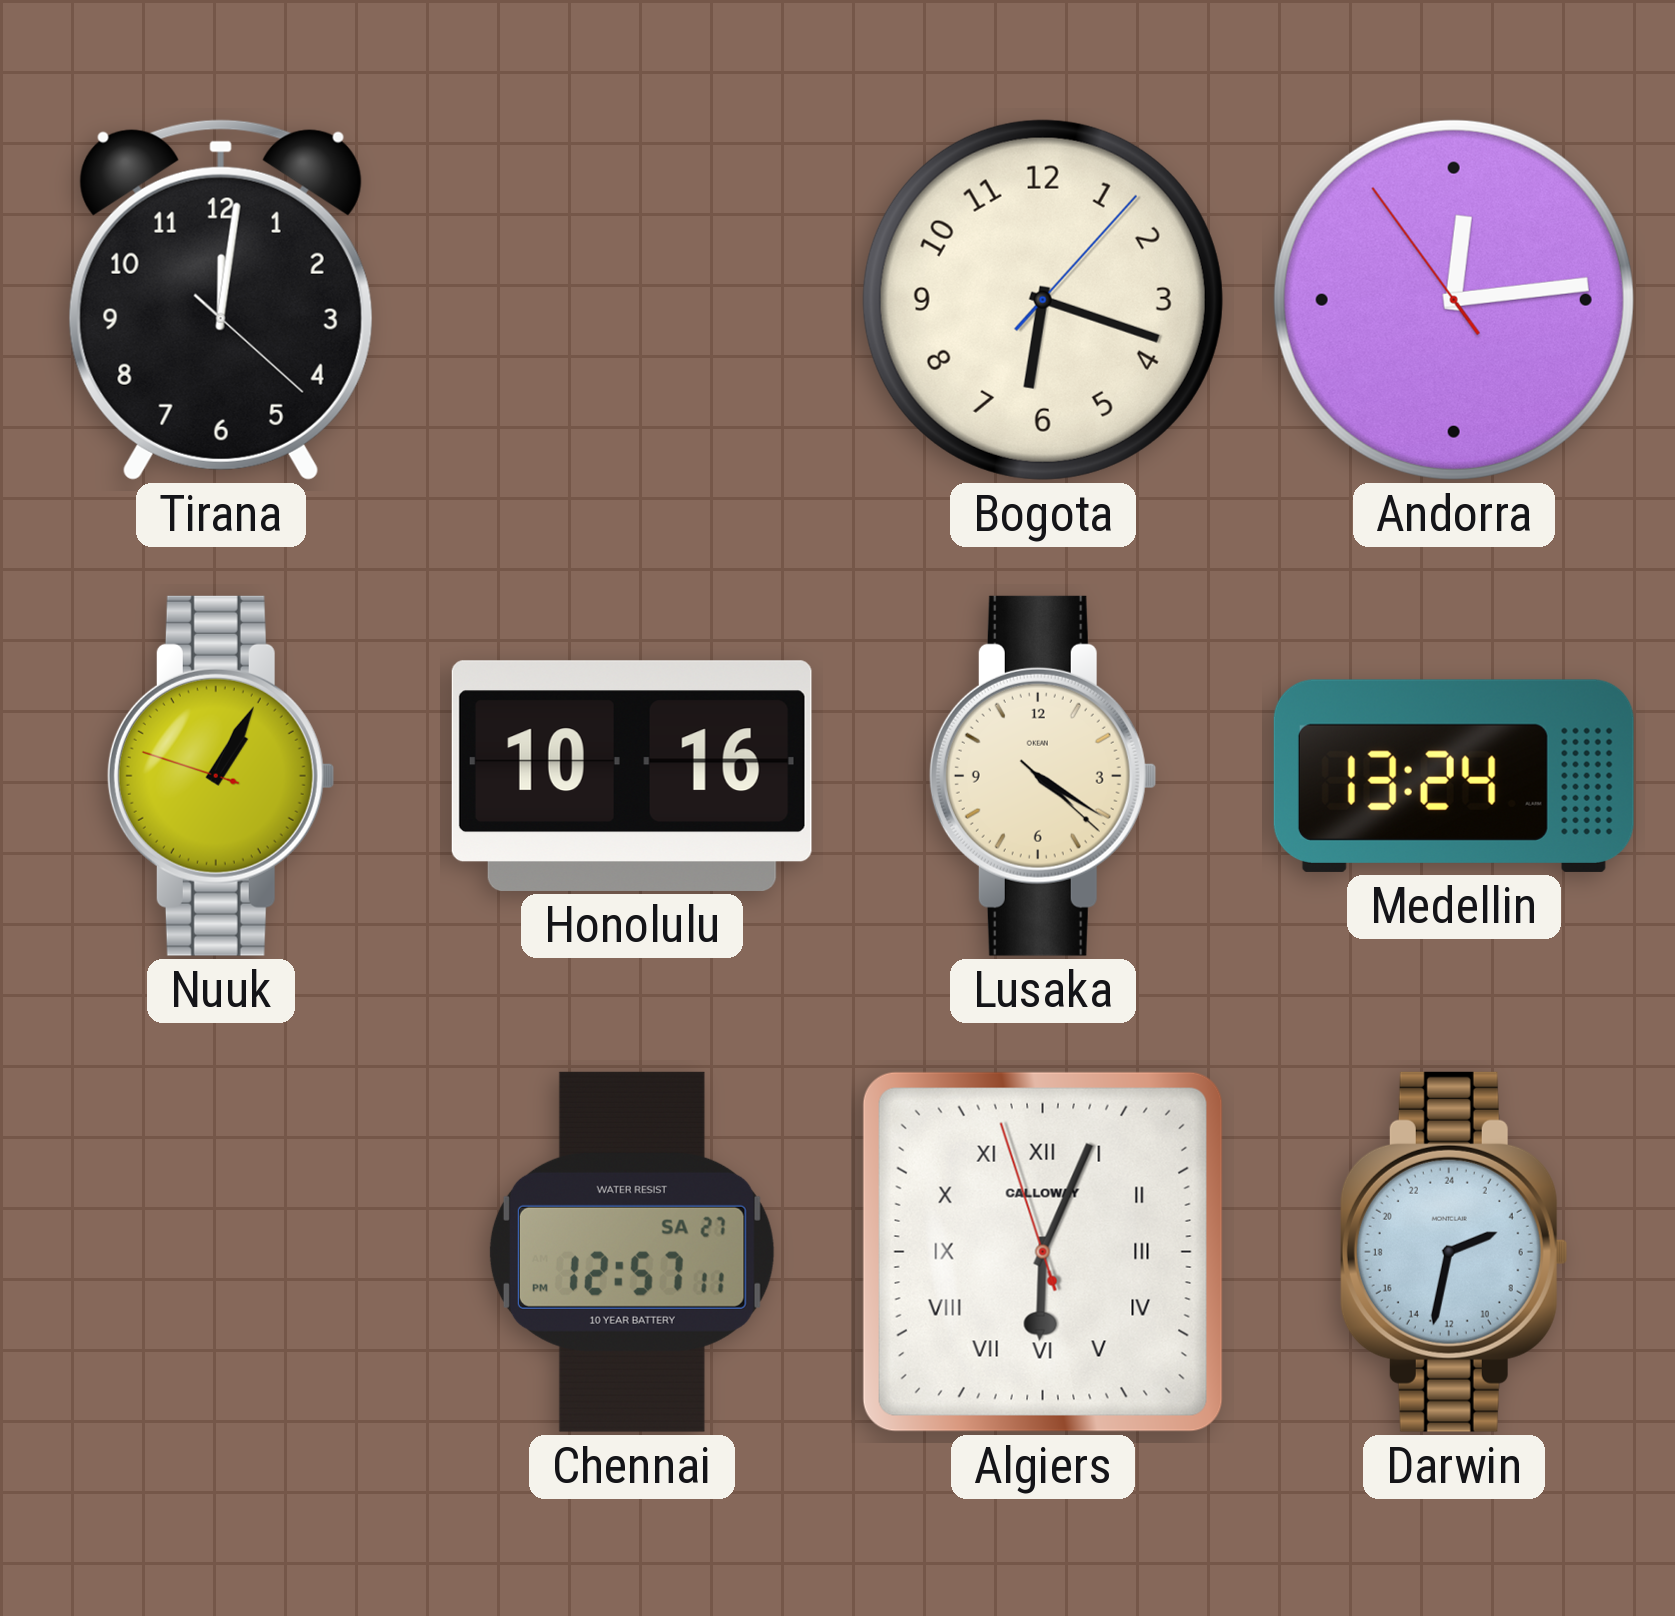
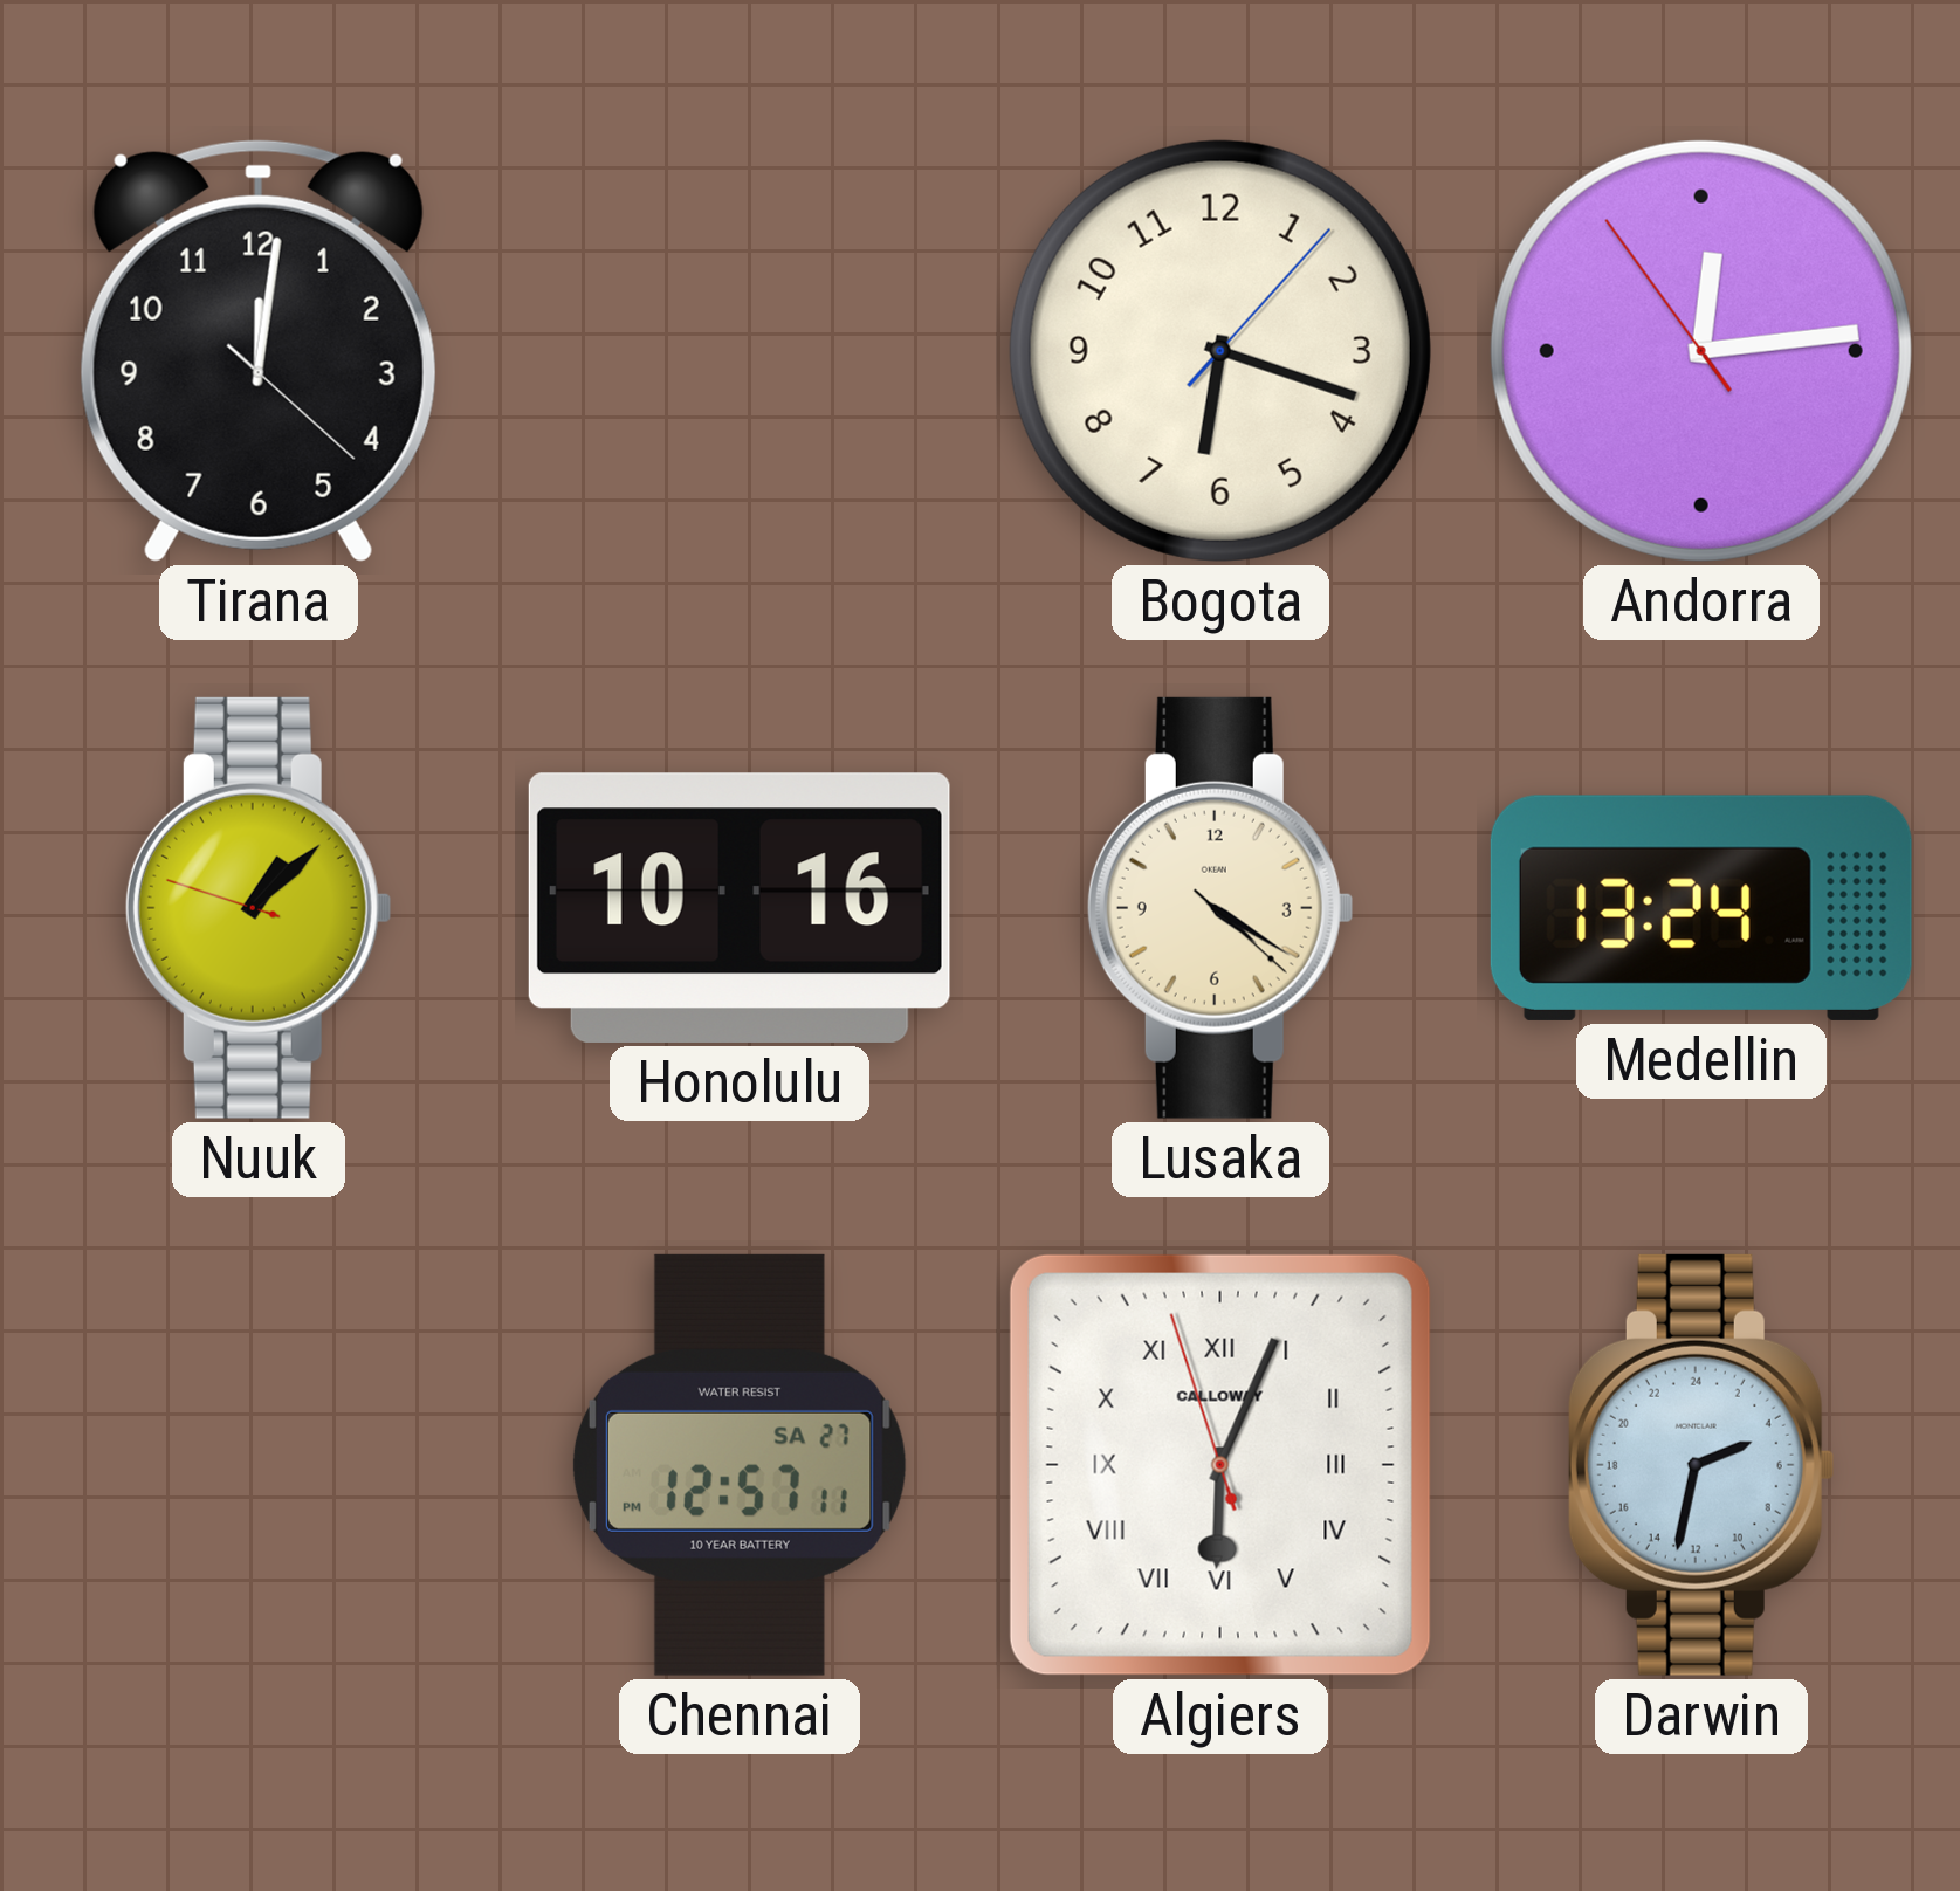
Nuuk: 1:04 -> 1:07 (259, 908)
